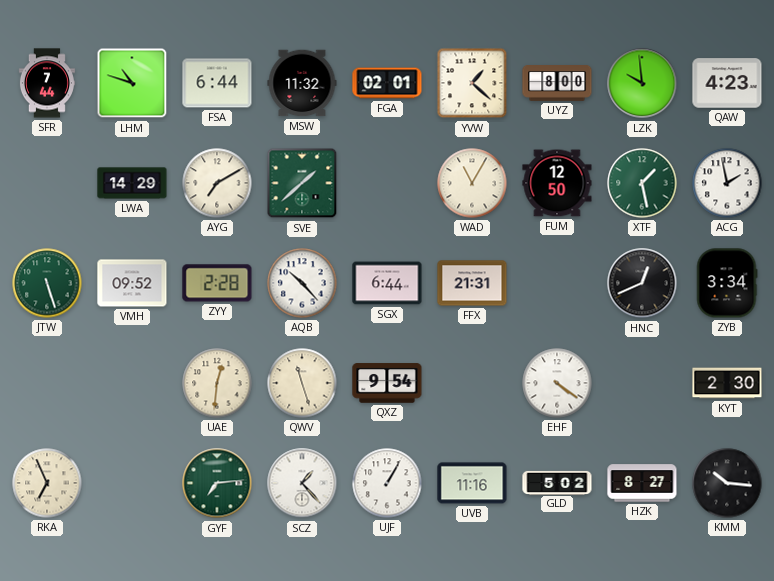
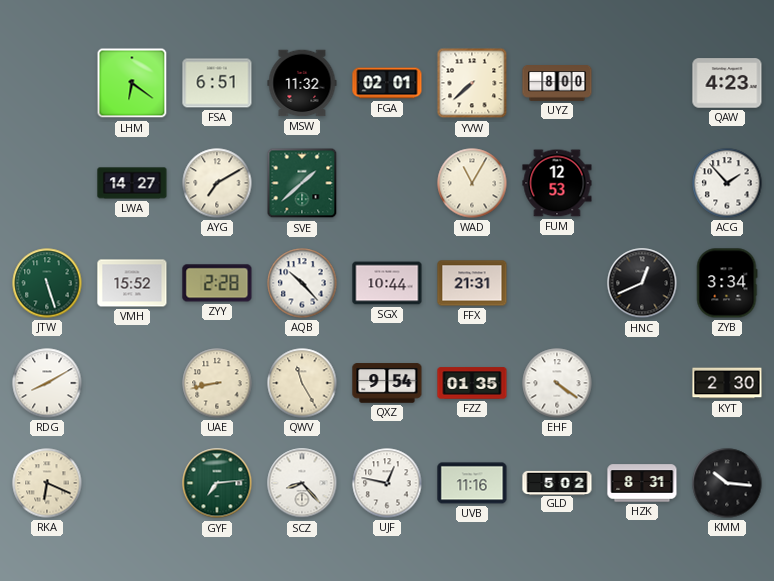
SFR: 7:44 -> none (47, 83)
LHM: 10:48 -> 6:21 (132, 83)
FSA: 6:44 -> 6:51 (217, 83)
YVW: 1:22 -> 7:38 (472, 83)
LZK: 9:59 -> none (642, 83)
LWA: 14:29 -> 14:27 (132, 183)
FUM: 12:50 -> 12:53 (557, 183)
XTF: 1:28 -> none (642, 183)
ACG: 1:58 -> 1:53 (727, 183)
VMH: 09:52 -> 15:52 (132, 283)
SGX: 6:44 -> 10:44 (387, 283)
RDG: none -> 8:10 (47, 383)
UAE: 12:31 -> 8:43 (217, 383)
QWV: 11:27 -> 11:25 (302, 383)
FZZ: none -> 01:35 (472, 383)
RKA: 6:56 -> 6:19 (47, 483)
SCZ: 1:23 -> 8:23 (302, 483)
UJF: 1:05 -> 12:47 (387, 483)
HZK: 8:27 -> 8:31 (642, 483)
